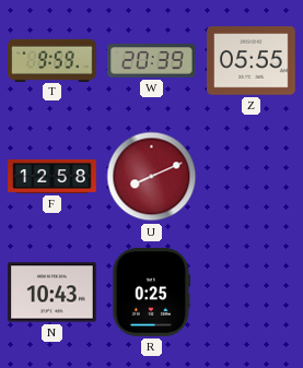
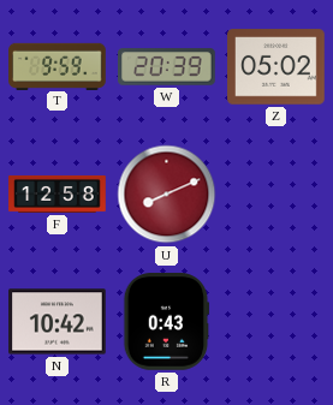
Z: 05:55 -> 05:02 (276, 67)
N: 10:43 -> 10:42 (58, 322)
R: 0:25 -> 0:43 (167, 322)
